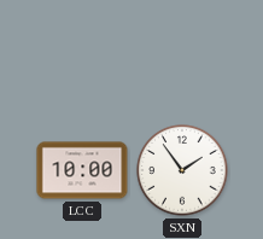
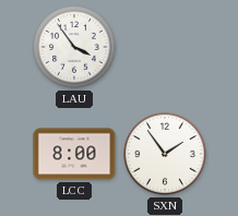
LAU: none -> 3:54 (74, 47)
LCC: 10:00 -> 8:00 (74, 154)
